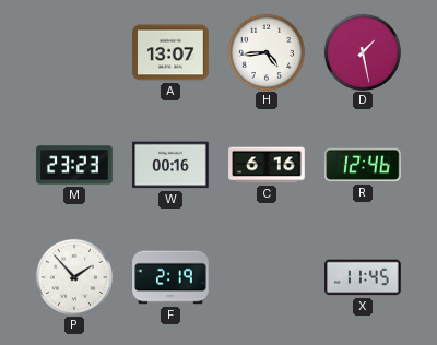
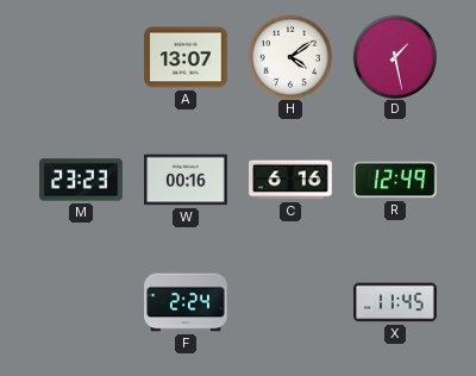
H: 4:44 -> 4:09 (290, 56)
R: 12:46 -> 12:49 (396, 180)
P: 1:53 -> none (74, 276)
F: 2:19 -> 2:24 (186, 302)
